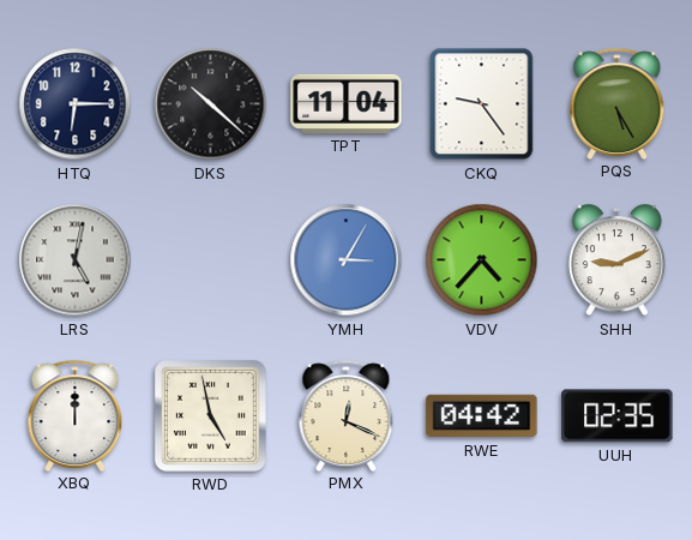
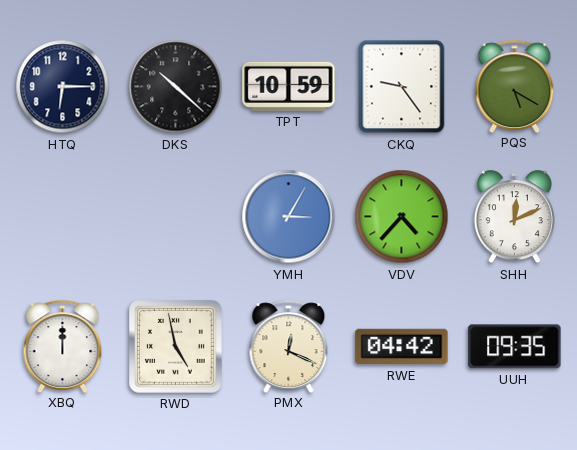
TPT: 11:04 -> 10:59 (289, 86)
PQS: 5:25 -> 5:20 (515, 86)
LRS: 5:02 -> none (76, 260)
SHH: 9:11 -> 12:11 (514, 217)
UUH: 02:35 -> 09:35 (515, 347)
